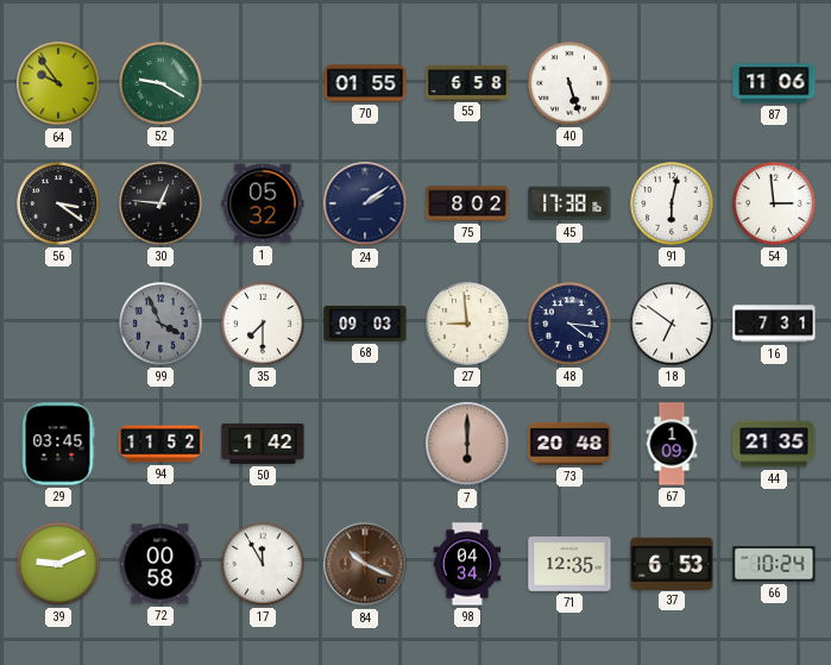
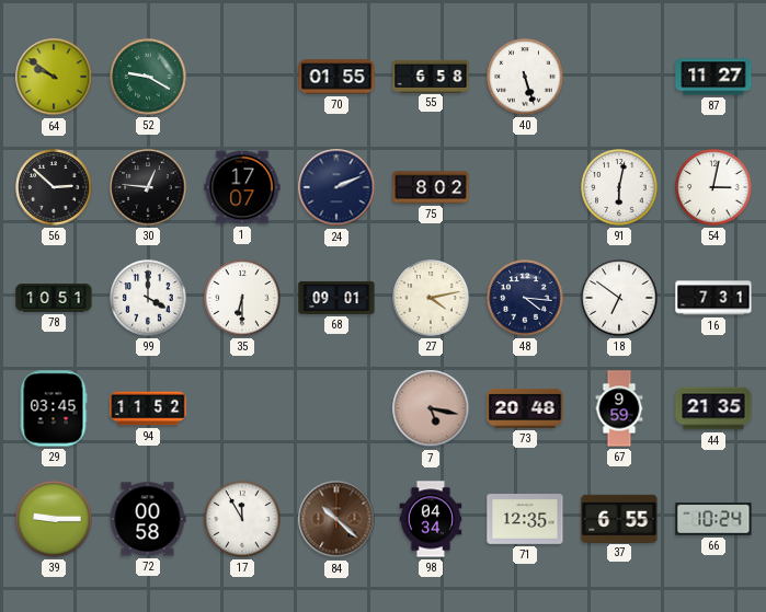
64: 9:54 -> 9:51 (54, 77)
87: 11:06 -> 11:27 (713, 77)
56: 3:21 -> 2:52 (54, 187)
1: 05:32 -> 17:07 (242, 187)
24: 2:09 -> 2:11 (336, 187)
45: 17:38 -> none (569, 203)
54: 2:59 -> 3:02 (713, 187)
78: none -> 10:51 (54, 298)
99: 3:56 -> 4:00 (148, 298)
99 dial: grey -> white (148, 298)
35: 7:30 -> 6:30 (242, 298)
68: 09:03 -> 09:01 (336, 298)
27: 8:59 -> 4:13 (431, 298)
50: 1:42 -> none (263, 444)
7: 6:00 -> 5:17 (431, 408)
67: 1:09 -> 9:59 (619, 408)
39: 9:11 -> 9:15 (54, 519)
84: 10:19 -> 10:22 (336, 519)
37: 6:53 -> 6:55 (619, 518)
